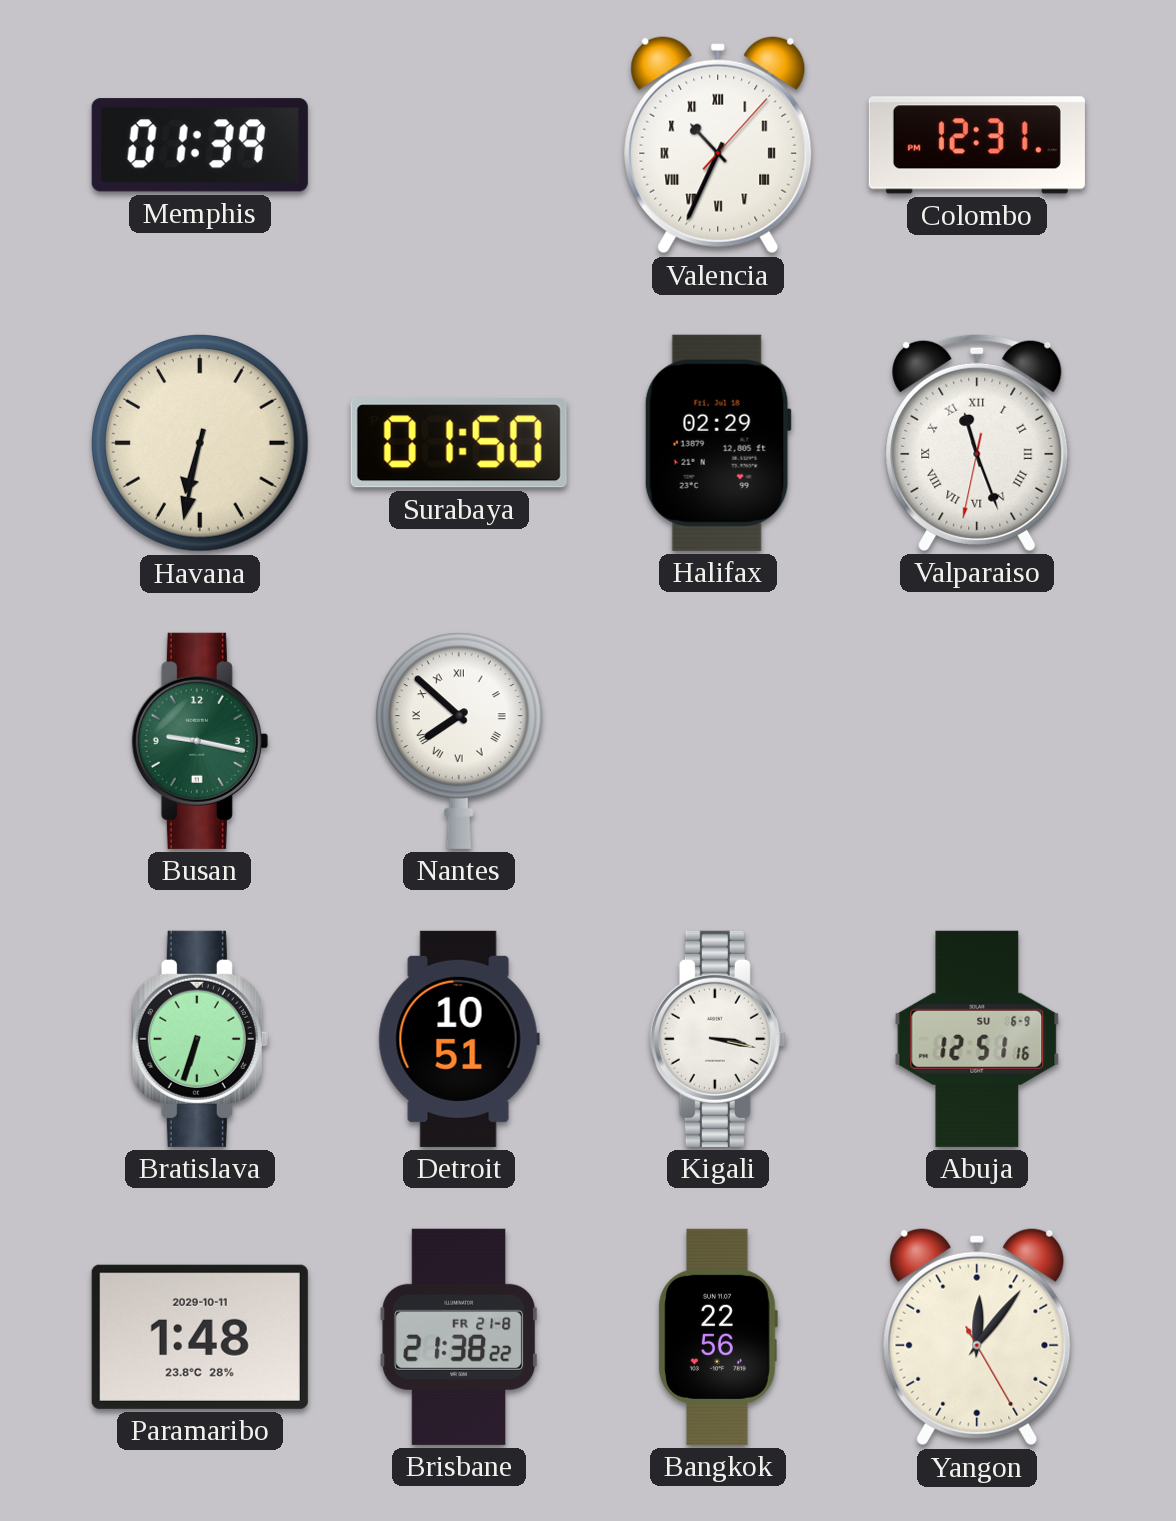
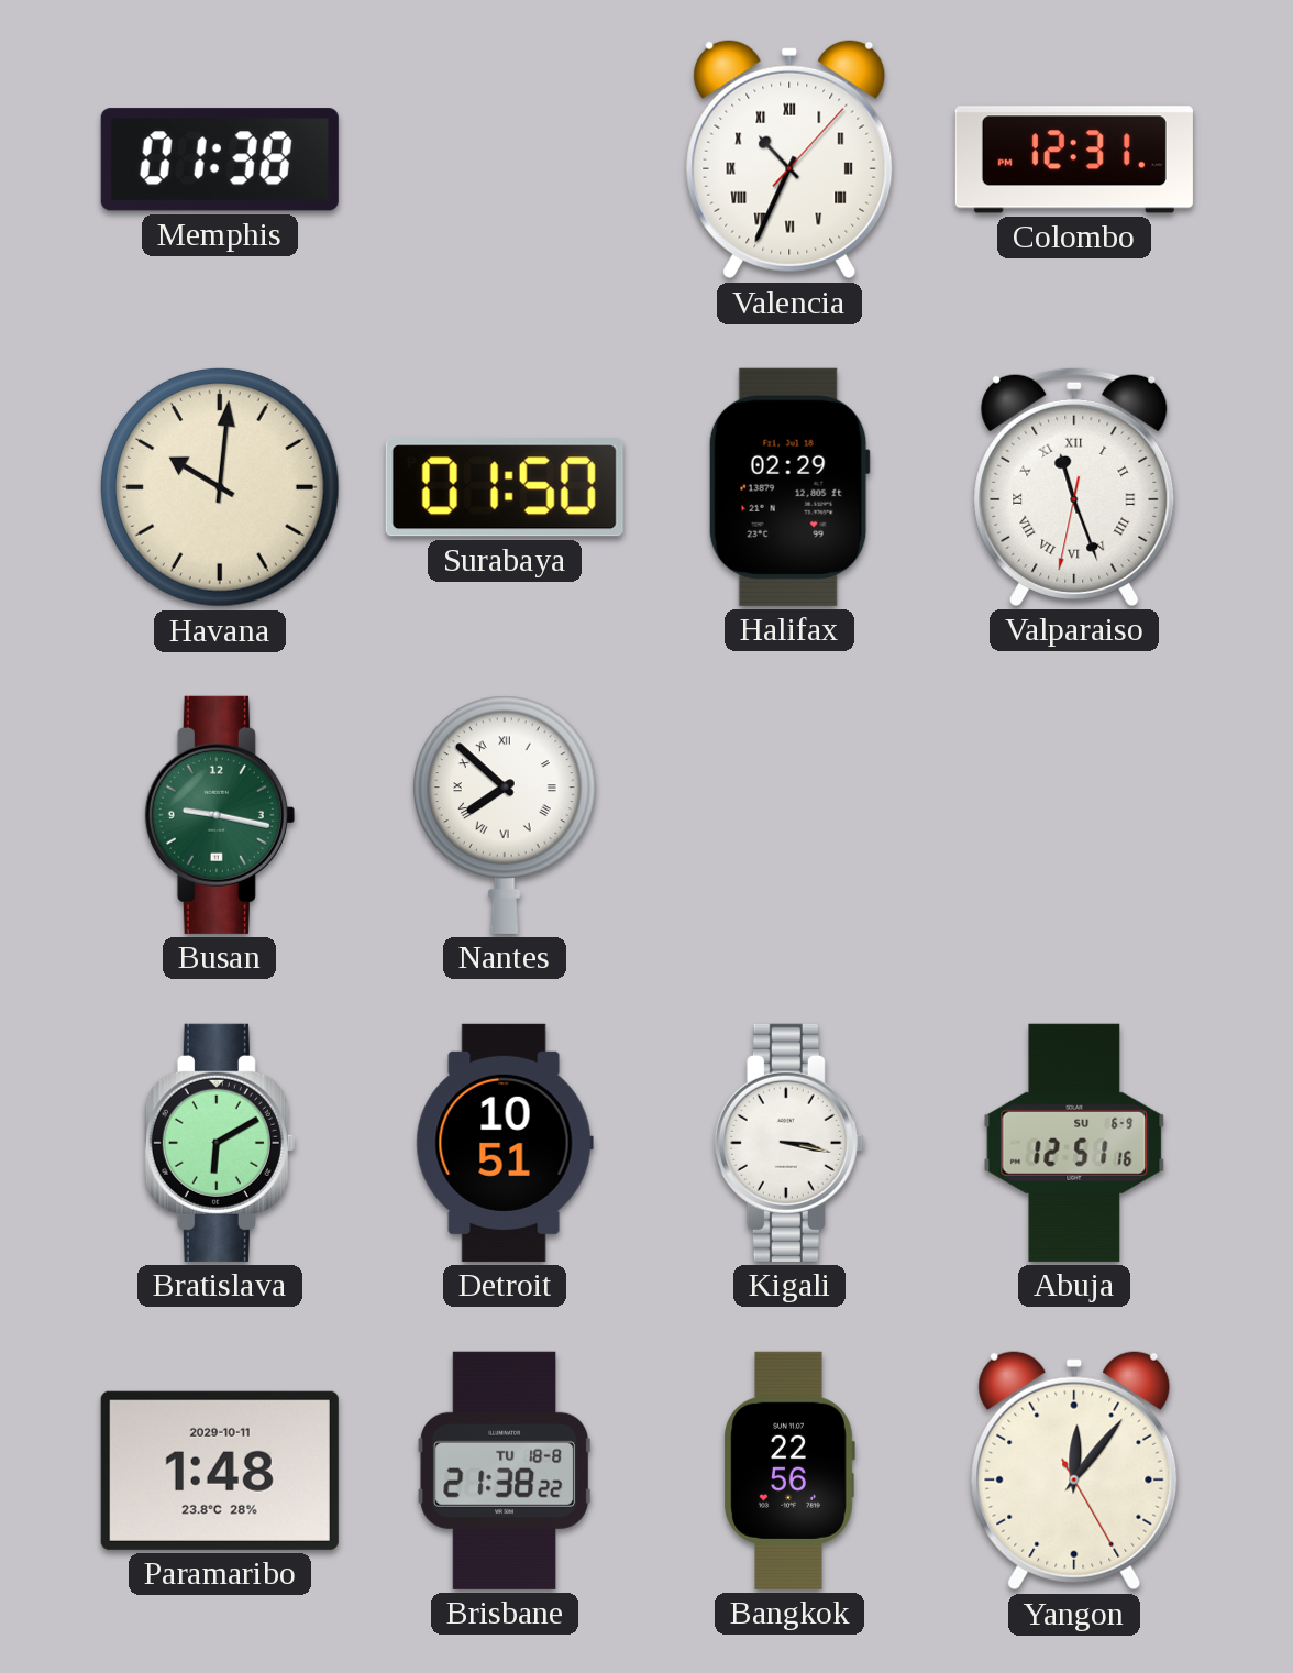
Memphis: 01:39 -> 01:38 (220, 159)
Havana: 6:32 -> 10:01 (220, 487)
Bratislava: 6:33 -> 6:10 (220, 1143)
Brisbane date: FR 21-8 -> TU 18-8 (504, 1471)
